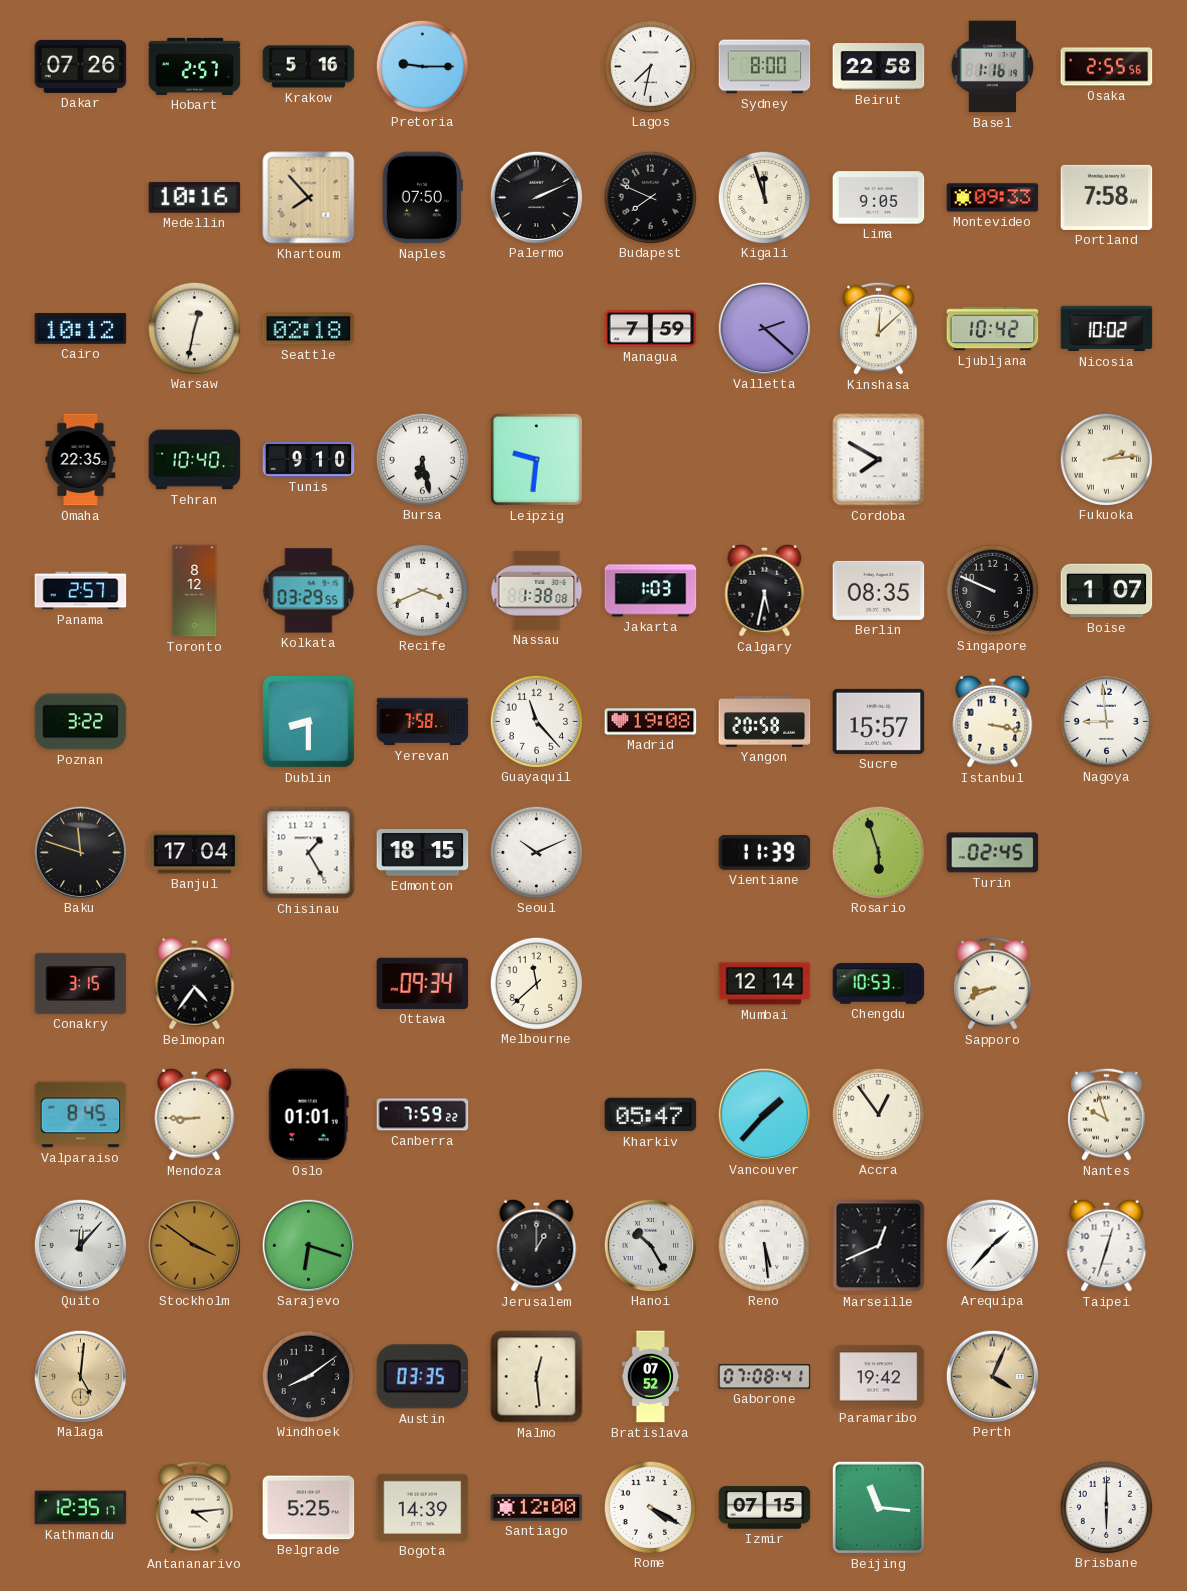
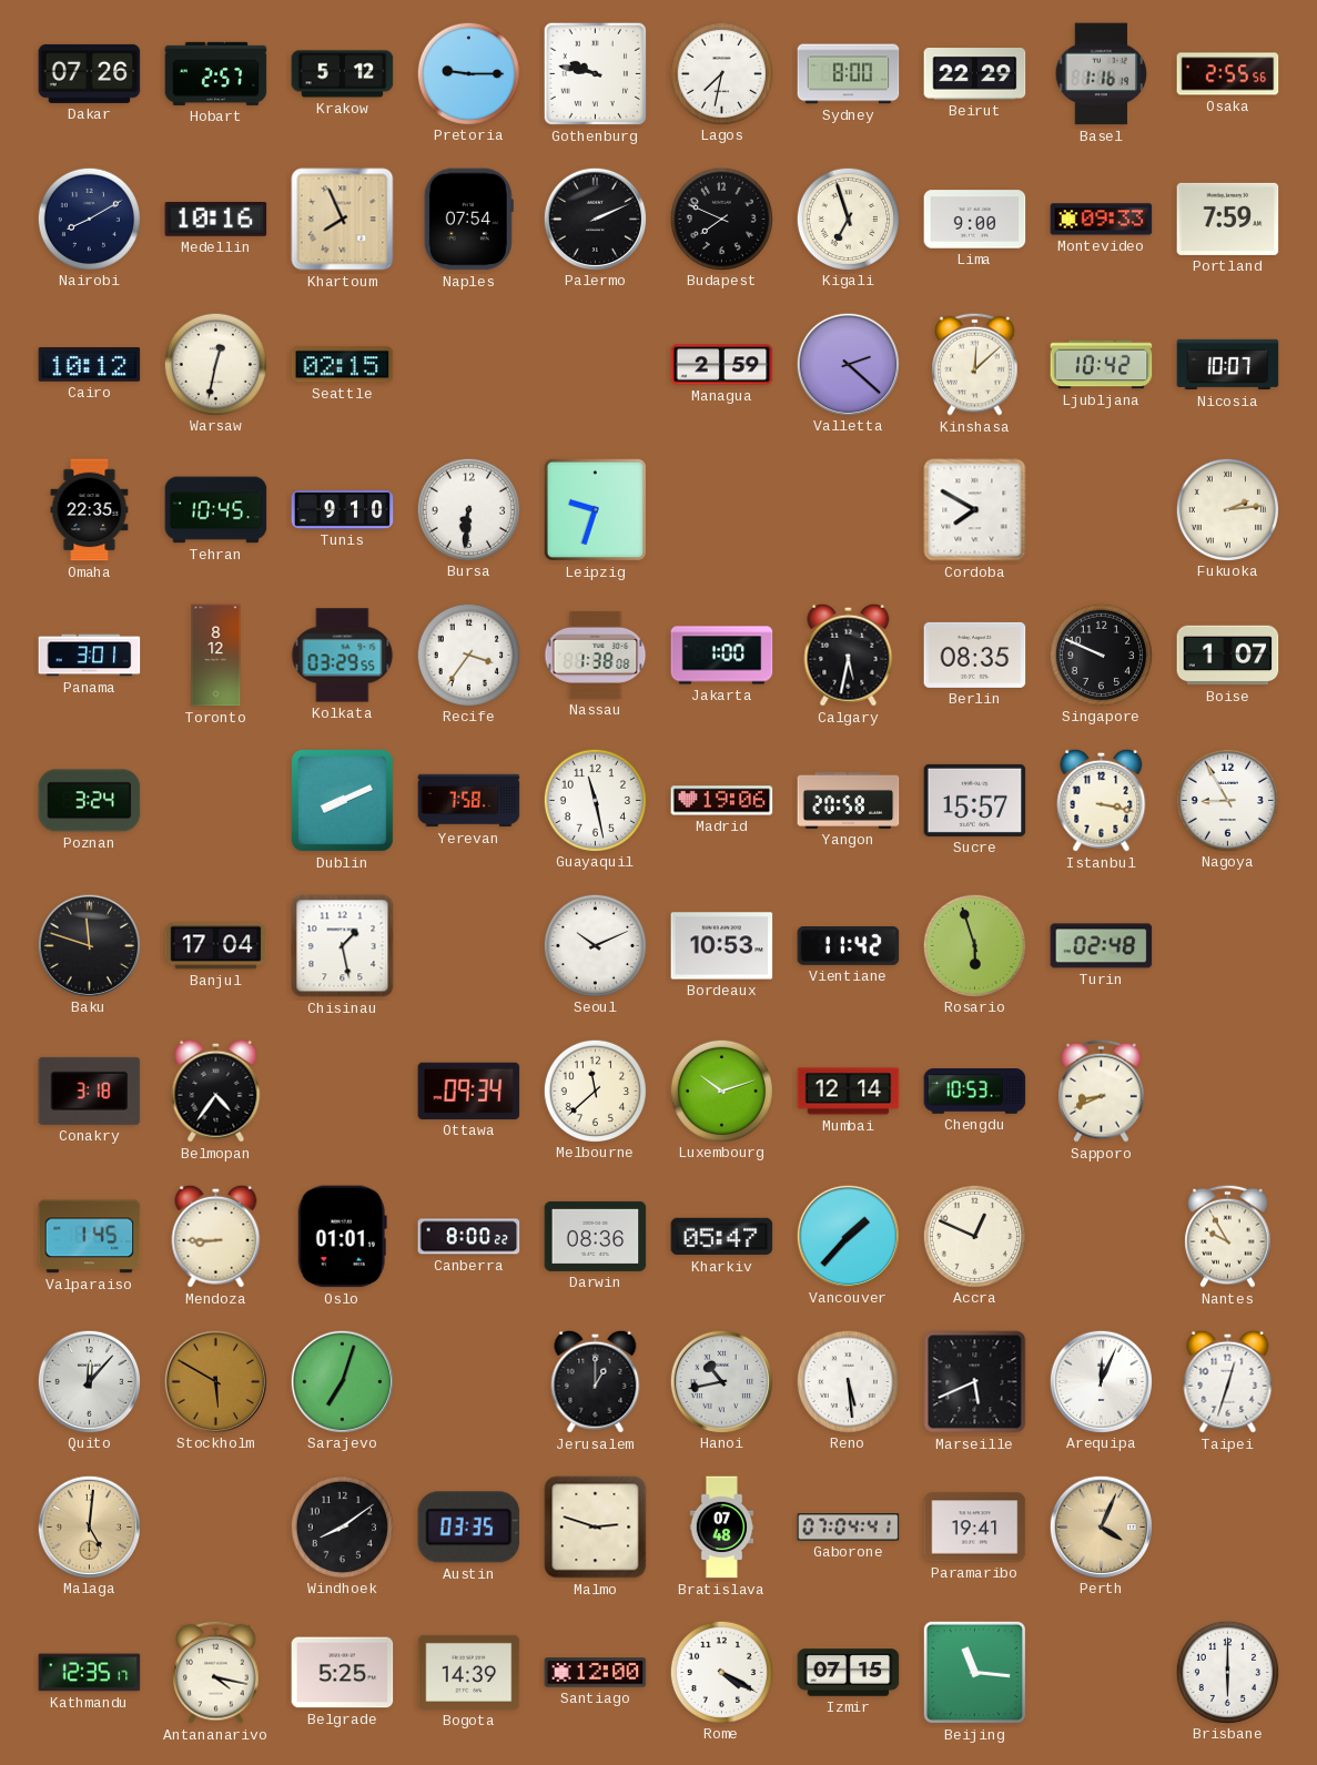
Krakow: 5:16 -> 5:12 (343, 74)
Gothenburg: none -> 9:47 (595, 73)
Beirut: 22:58 -> 22:29 (975, 74)
Nairobi: none -> 8:10 (89, 219)
Khartoum: 7:53 -> 7:56 (343, 220)
Naples: 07:50 -> 07:54 (468, 220)
Kigali: 11:57 -> 6:57 (848, 219)
Lima: 9:05 -> 9:00 (975, 220)
Portland: 7:58 -> 7:59 (1228, 219)
Seattle: 02:18 -> 02:15 (343, 365)
Managua: 7:59 -> 2:59 (722, 365)
Nicosia: 10:02 -> 10:07 (1228, 365)
Tehran: 10:40 -> 10:45 (216, 510)
Bursa: 6:28 -> 6:31 (468, 509)
Leipzig: 9:31 -> 9:33 (595, 509)
Panama: 2:57 -> 3:01 (90, 656)
Recife: 3:41 -> 3:36 (468, 655)
Jakarta: 1:03 -> 1:00 (722, 656)
Poznan: 3:22 -> 3:24 (90, 801)
Dublin: 8:30 -> 8:11 (343, 801)
Guayaquil: 11:23 -> 11:28 (595, 800)
Madrid: 19:08 -> 19:06 (722, 801)
Nagoya: 8:59 -> 8:55 (1227, 800)
Chisinau: 1:25 -> 1:28 (343, 946)
Edmonton: 18:15 -> none (423, 853)
Bordeaux: none -> 10:53 (722, 946)
Vientiane: 11:39 -> 11:42 (849, 946)
Turin: 02:45 -> 02:48 (1102, 946)
Conakry: 3:15 -> 3:18 (90, 1091)
Luxembourg: none -> 10:12 (721, 1091)
Valparaiso: 8:45 -> 1:45 (90, 1237)
Canberra: 7:59 -> 8:00 (469, 1237)
Darwin: none -> 08:36 (596, 1236)
Accra: 12:54 -> 12:49 (974, 1236)
Nantes: 9:57 -> 9:55 (1228, 1236)
Stockholm: 3:51 -> 5:50 (215, 1381)
Sarajevo: 6:18 -> 7:03 (342, 1381)
Hanoi: 10:25 -> 10:43 (721, 1381)
Marseille: 12:41 -> 5:41 (975, 1382)
Arequipa: 1:37 -> 12:04 (1101, 1381)
Malmo: 12:29 -> 2:48 (596, 1528)
Bratislava: 07:52 -> 07:48 (722, 1528)
Gaborone: 07:08 -> 07:04 (849, 1528)
Paramaribo: 19:42 -> 19:41 (975, 1528)
Antananarivo: 4:14 -> 4:17 (216, 1672)
